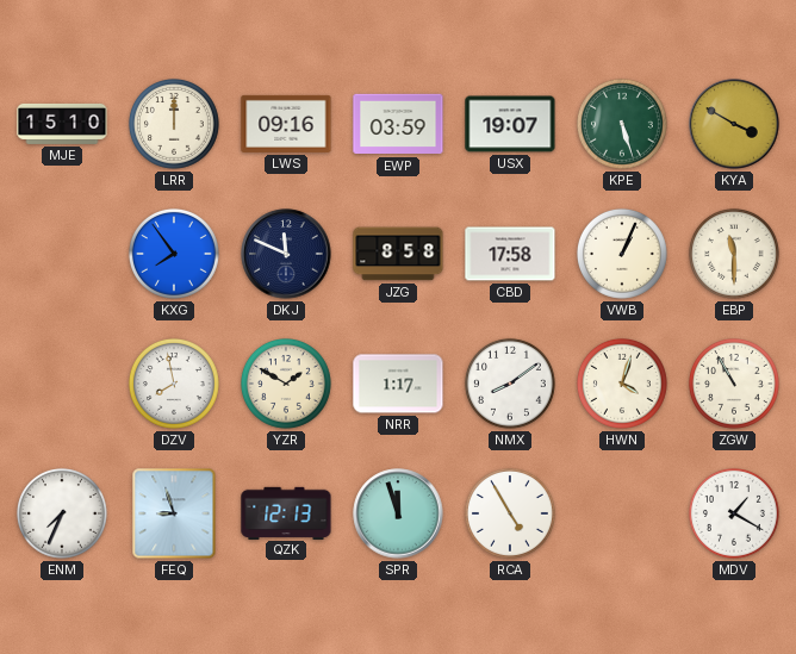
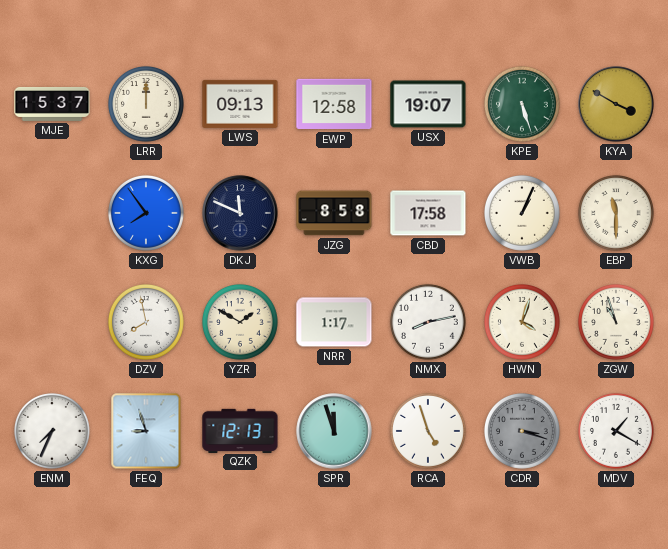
MJE: 15:10 -> 15:37 (52, 104)
LWS: 09:16 -> 09:13 (240, 104)
EWP: 03:59 -> 12:58 (334, 104)
NMX: 8:09 -> 8:13 (428, 322)
ZGW: 10:55 -> 10:57 (616, 322)
RCA: 4:55 -> 4:57 (428, 431)
CDR: none -> 3:18 (522, 431)
